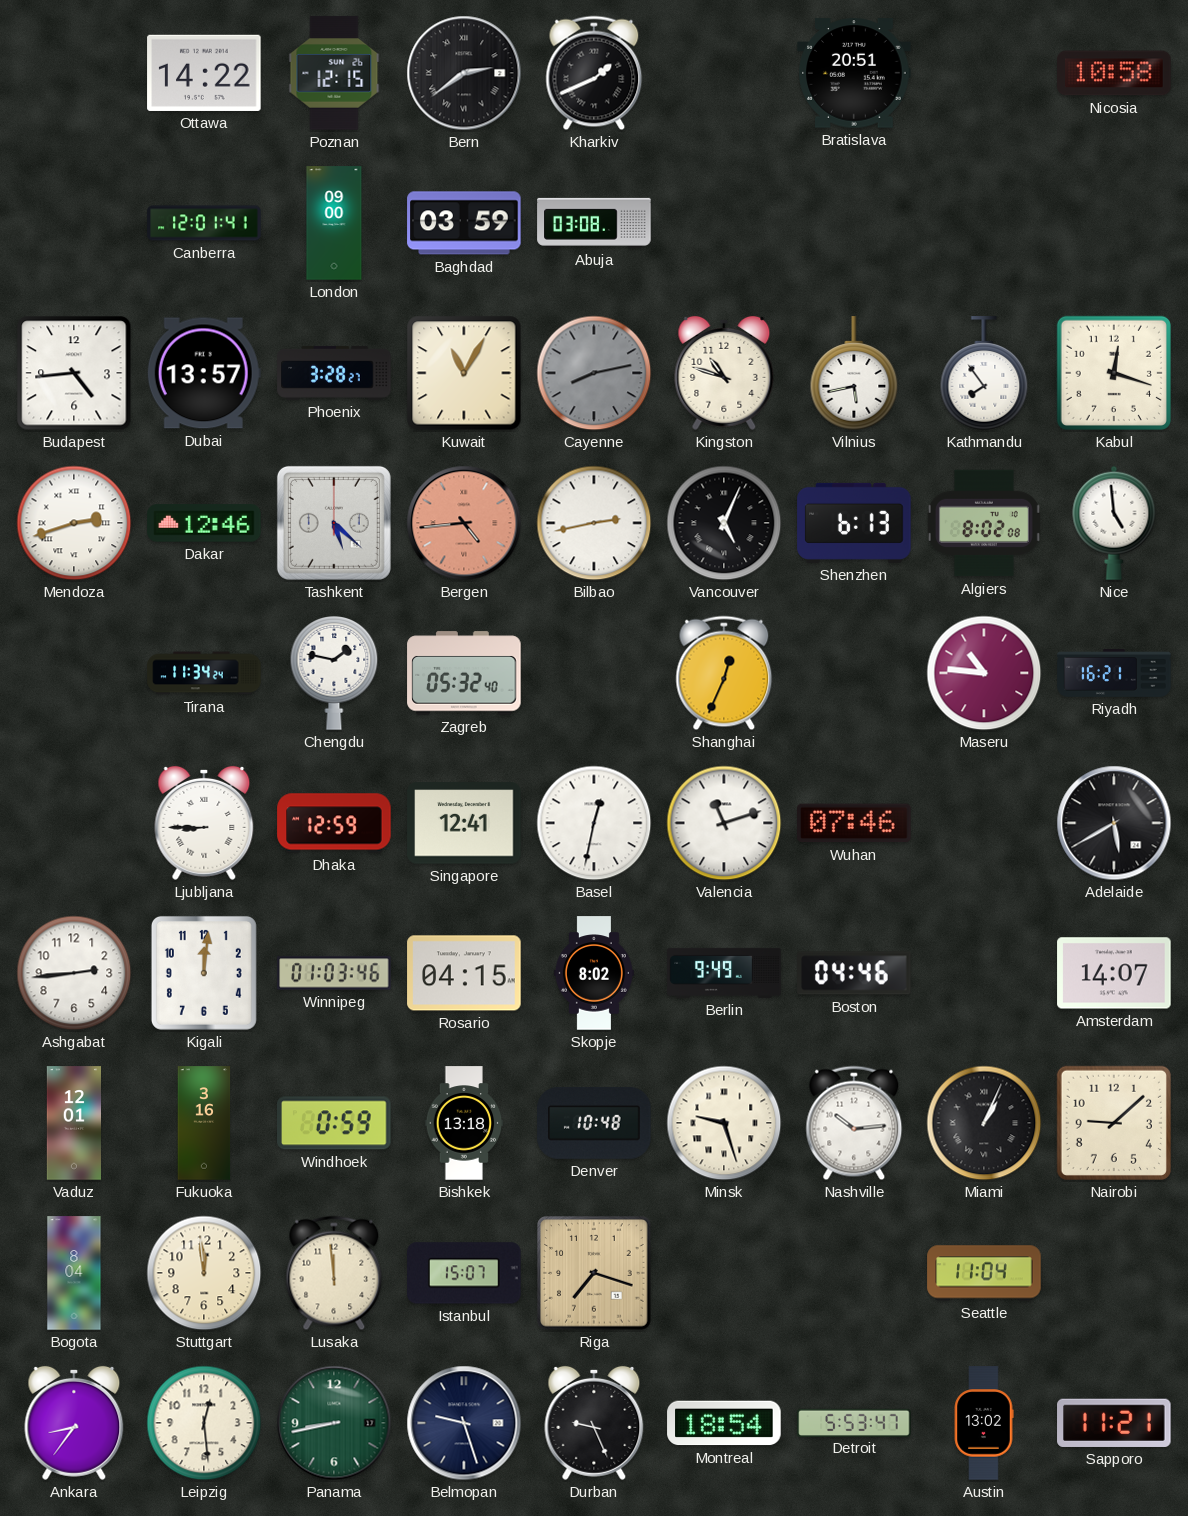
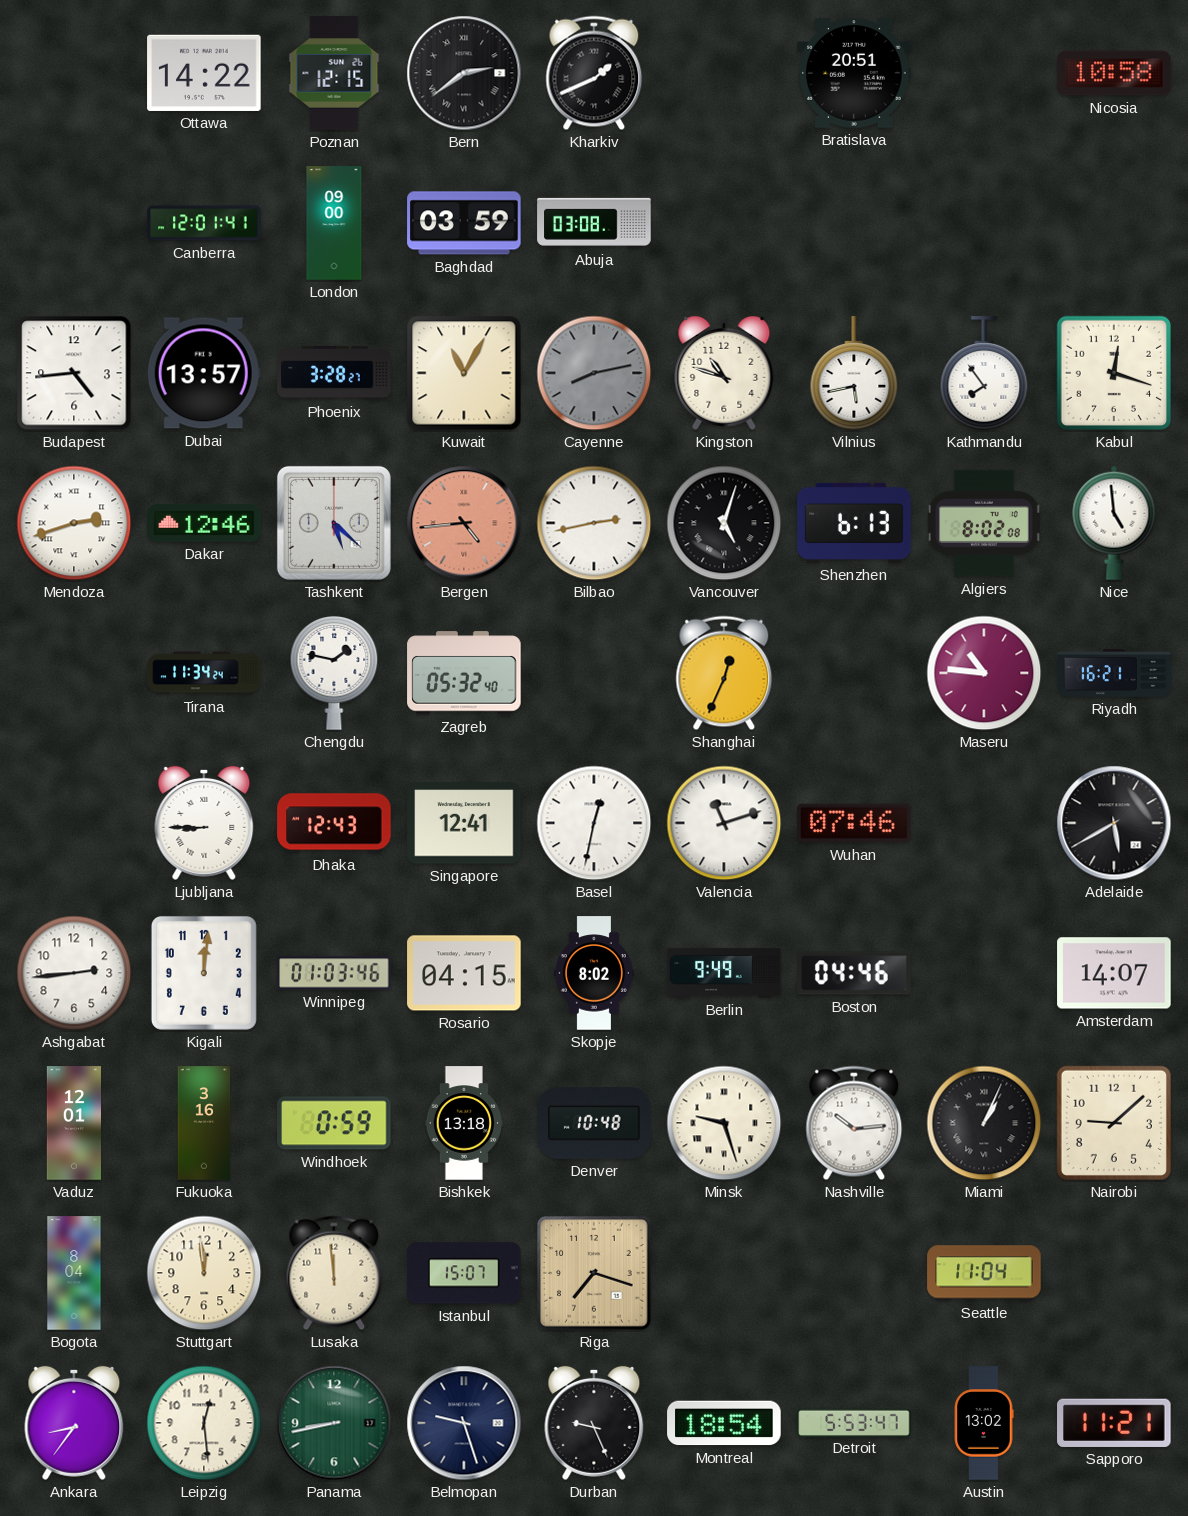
Vancouver: 5:04 -> 5:03 (724, 523)
Dhaka: 12:59 -> 12:43 (334, 823)
